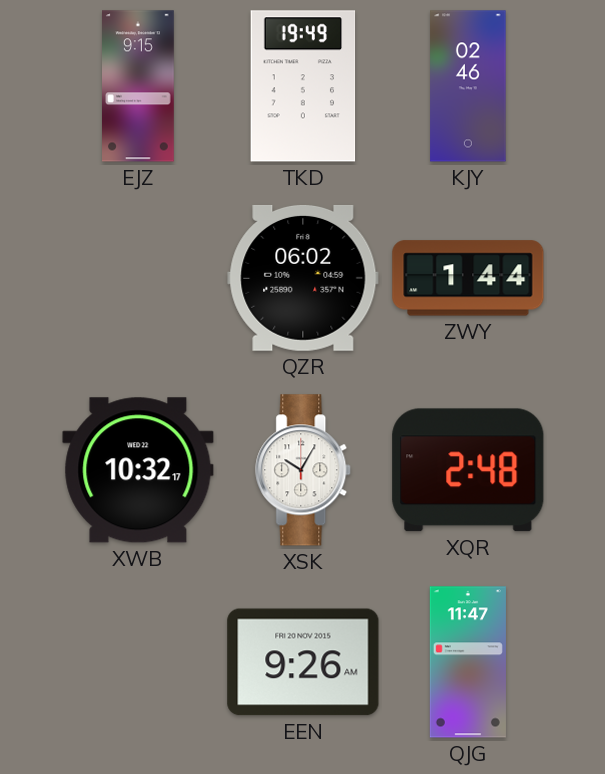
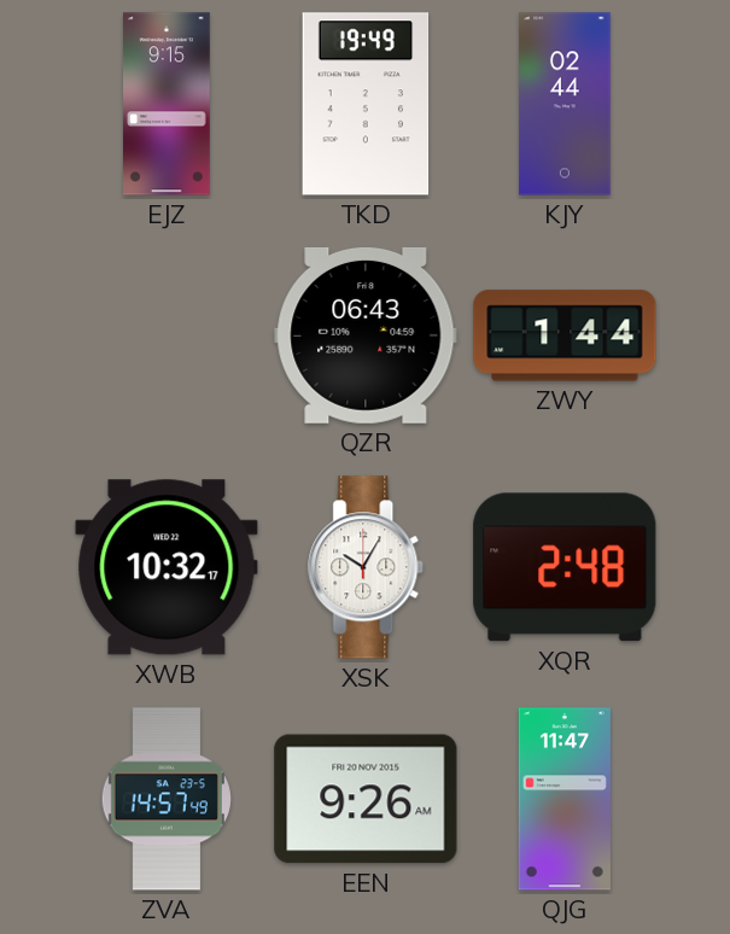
KJY: 02:46 -> 02:44 (565, 104)
QZR: 06:02 -> 06:43 (366, 335)
ZVA: none -> 14:57 (167, 799)
